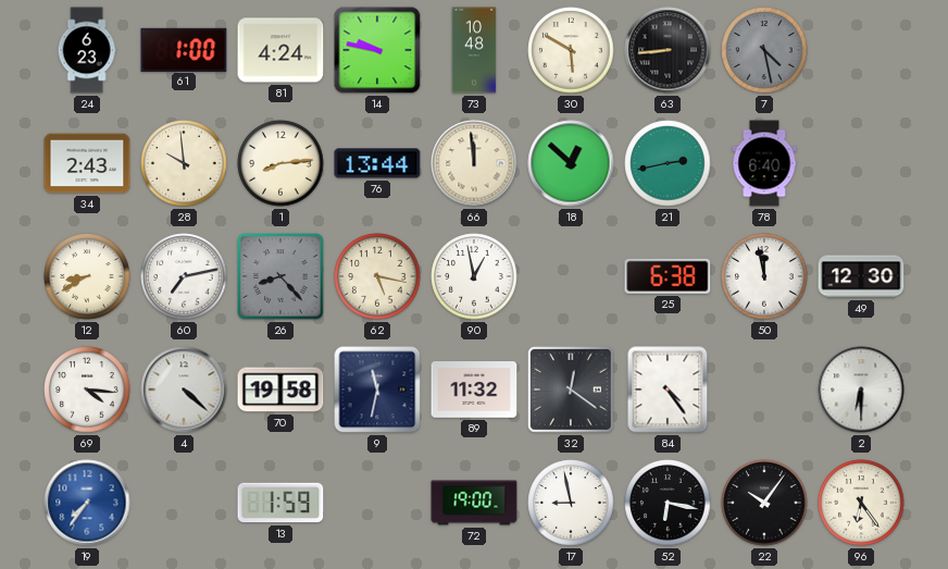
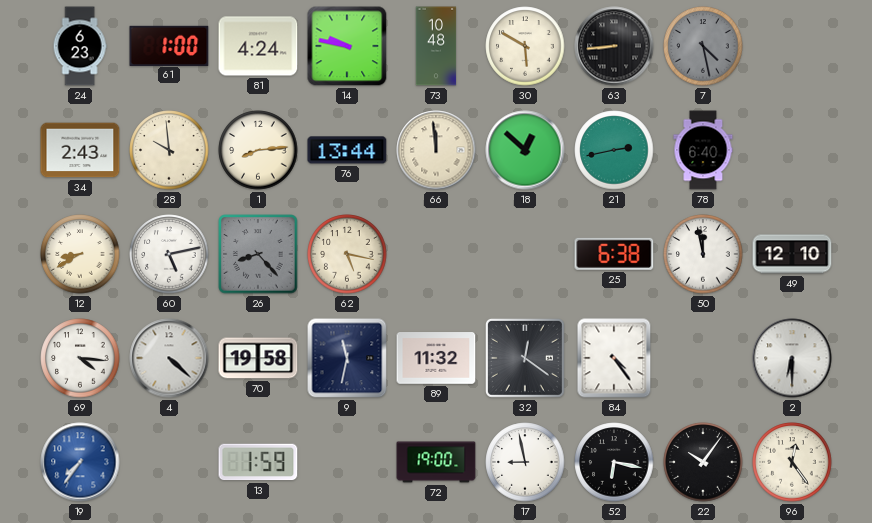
60: 7:13 -> 5:13 (169, 254)
90: 12:58 -> none (474, 276)
49: 12:30 -> 12:10 (792, 254)
96: 6:24 -> 12:24 (792, 462)
